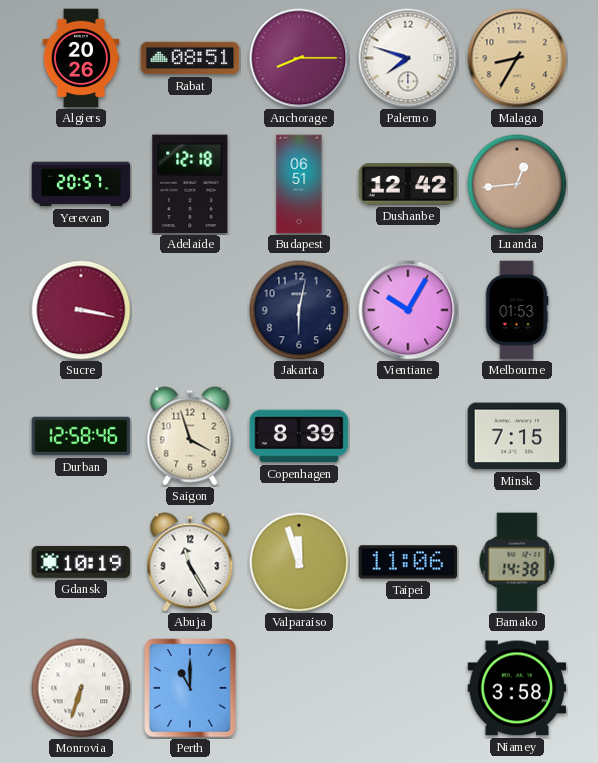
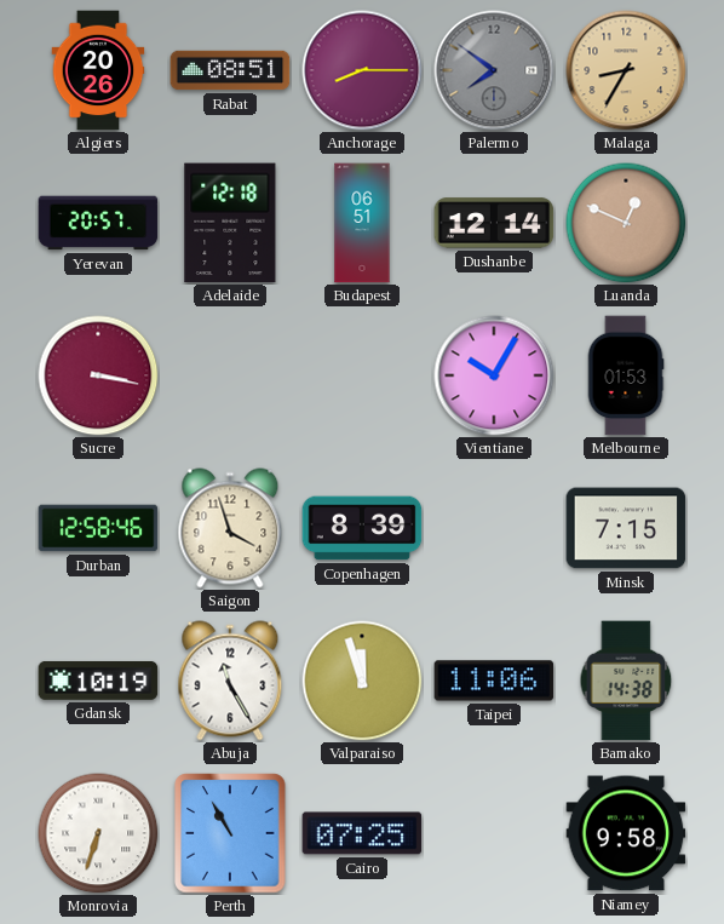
Palermo: 7:48 -> 7:51 (494, 70)
Palermo dial: white -> grey (494, 70)
Dushanbe: 12:42 -> 12:14 (494, 223)
Luanda: 12:44 -> 12:49 (626, 223)
Jakarta: 6:02 -> none (299, 310)
Perth: 11:00 -> 10:55 (230, 833)
Cairo: none -> 07:25 (362, 833)
Niamey: 3:58 -> 9:58 (626, 833)
